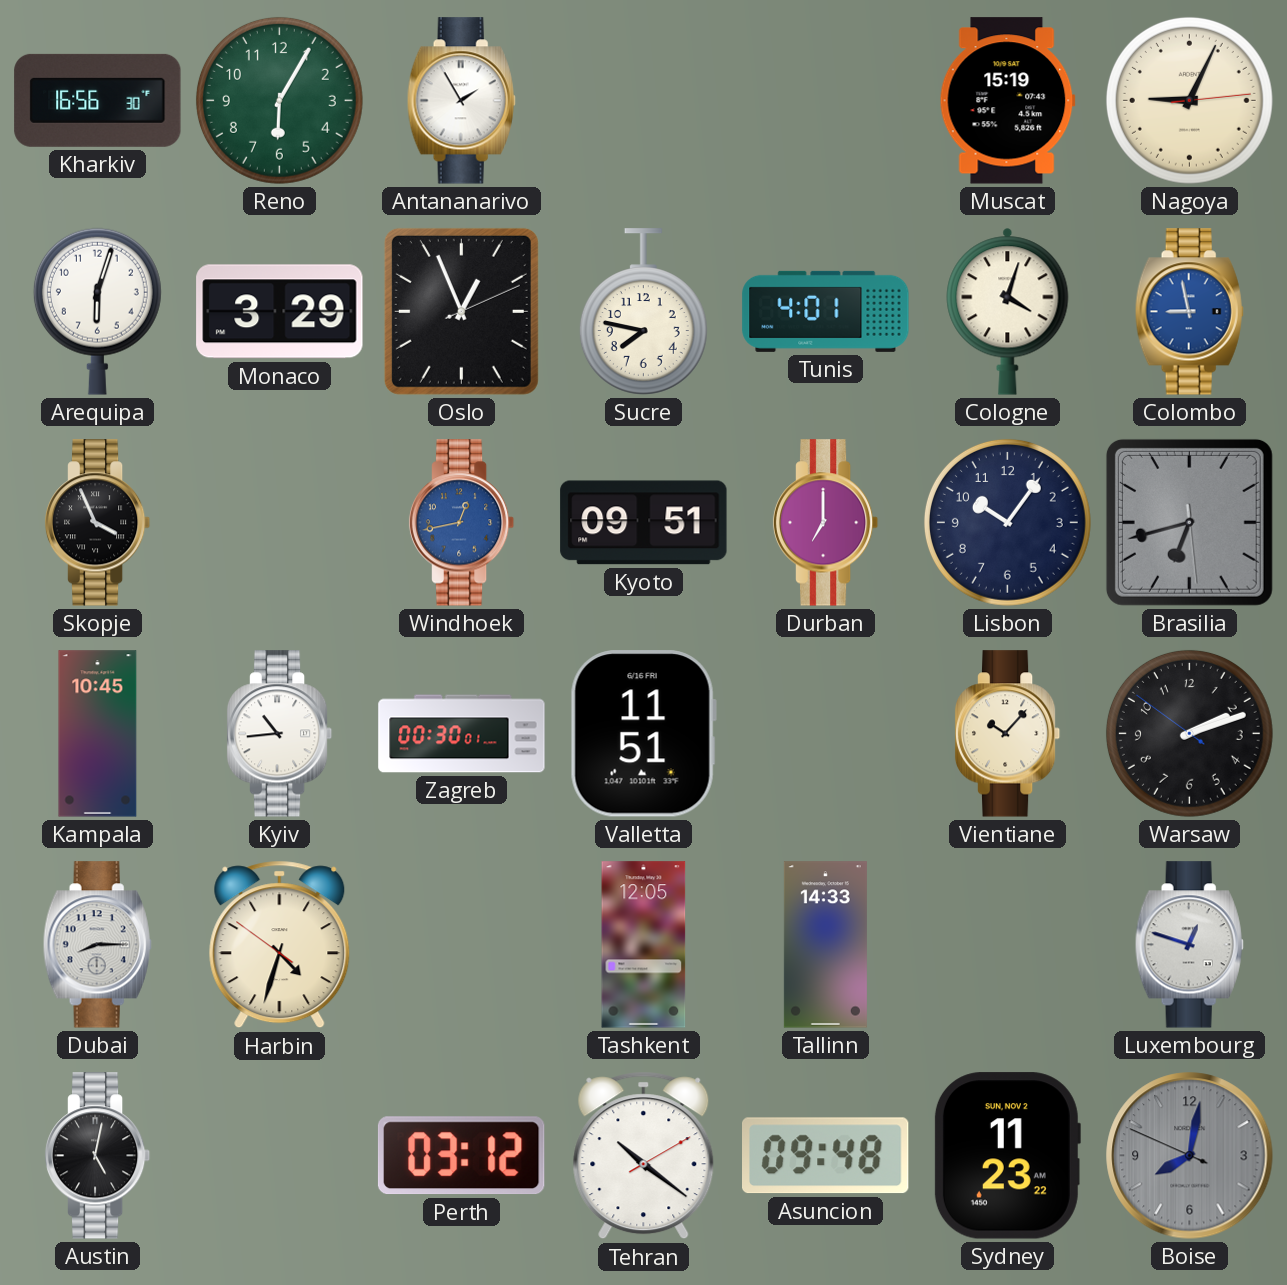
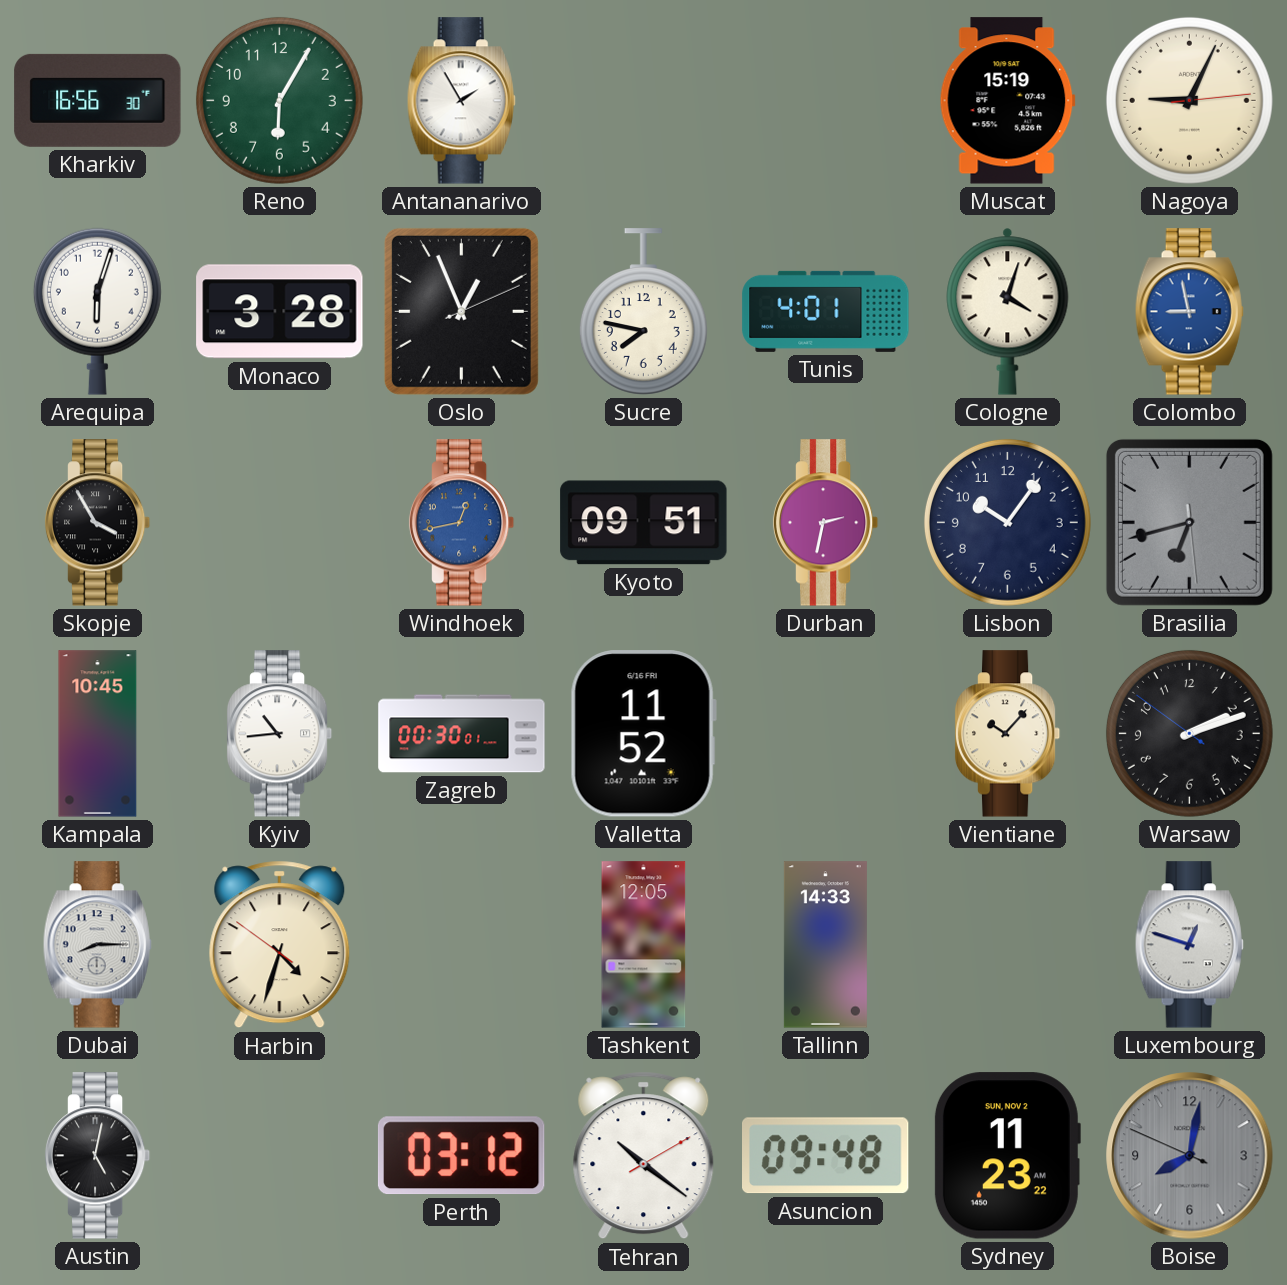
Monaco: 3:29 -> 3:28 (280, 312)
Skopje: 3:56 -> 3:55 (98, 523)
Durban: 7:00 -> 2:32 (826, 523)
Valletta: 11:51 -> 11:52 (643, 734)
